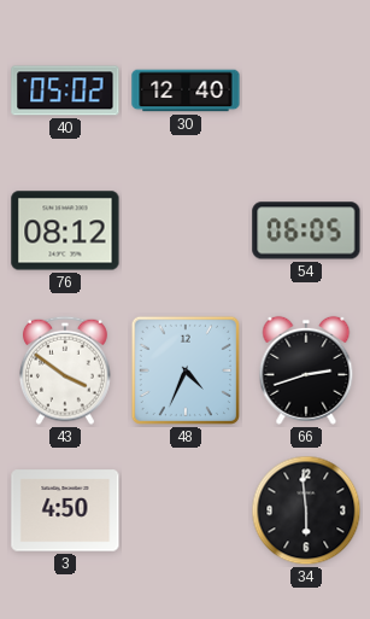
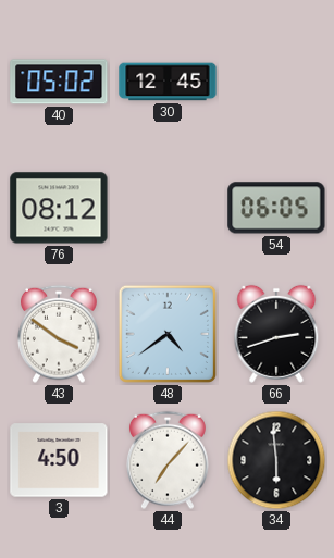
30: 12:40 -> 12:45 (168, 82)
48: 4:34 -> 4:39 (168, 334)
44: none -> 7:07 (168, 460)
